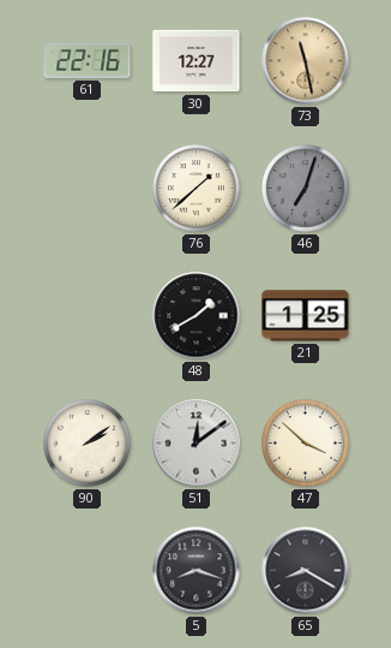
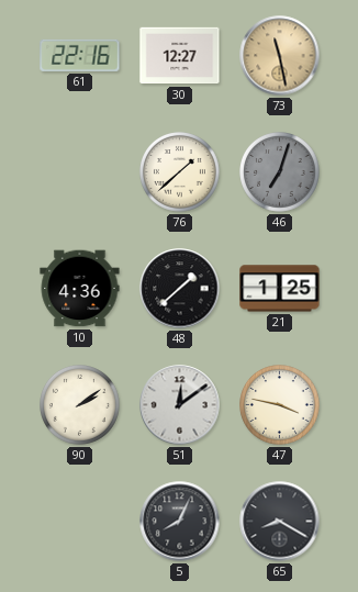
10: none -> 4:36 (80, 289)
48: 1:40 -> 1:38 (180, 289)
47: 3:52 -> 3:47 (280, 405)
5: 8:18 -> 8:04 (180, 522)
